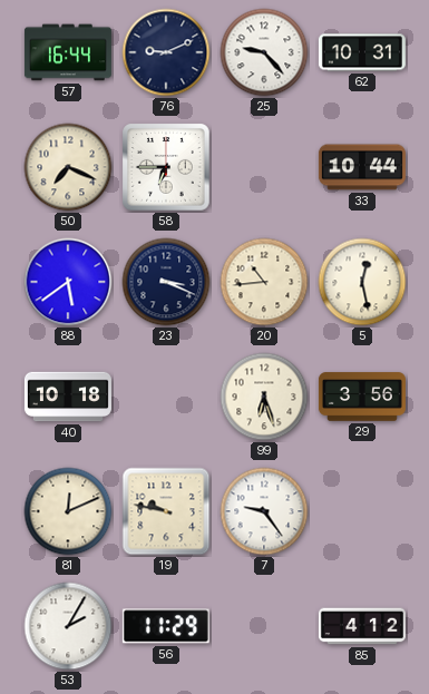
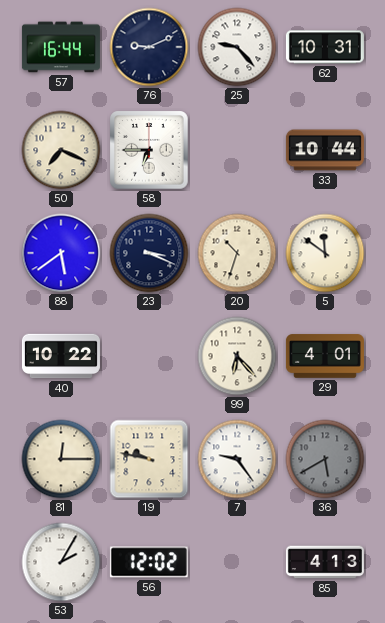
20: 10:44 -> 10:33 (237, 253)
5: 12:28 -> 11:51 (325, 253)
40: 10:18 -> 10:22 (61, 356)
99: 6:27 -> 6:23 (237, 356)
29: 3:56 -> 4:01 (325, 356)
81: 12:11 -> 12:15 (61, 459)
36: none -> 5:40 (325, 459)
56: 11:29 -> 12:02 (149, 562)
85: 4:12 -> 4:13 (325, 562)
